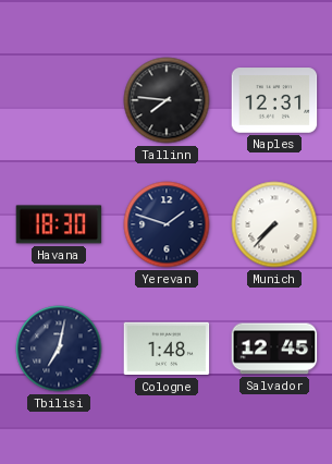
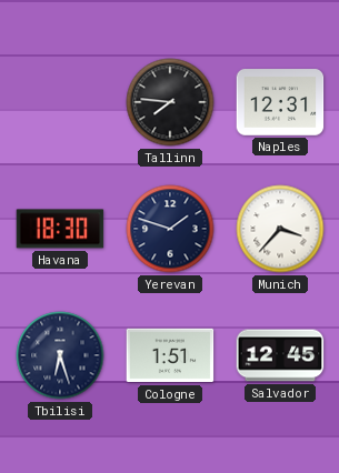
Munich: 7:37 -> 3:37 (280, 229)
Tbilisi: 7:02 -> 6:27 (60, 355)
Cologne: 1:48 -> 1:51 (170, 355)
